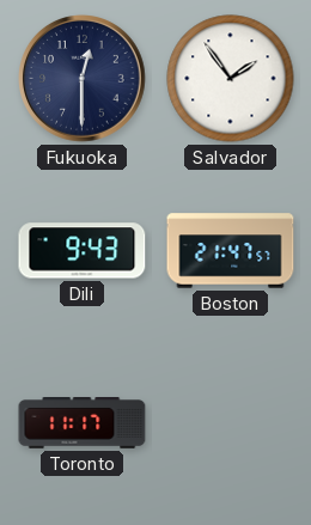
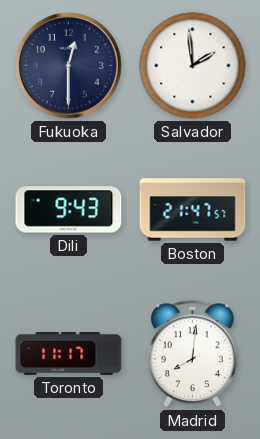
Salvador: 1:54 -> 1:59 (193, 66)
Madrid: none -> 8:01 (192, 354)
